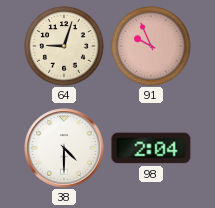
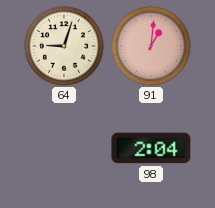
91: 9:56 -> 1:01 (151, 46)
38: 4:30 -> none (64, 148)
